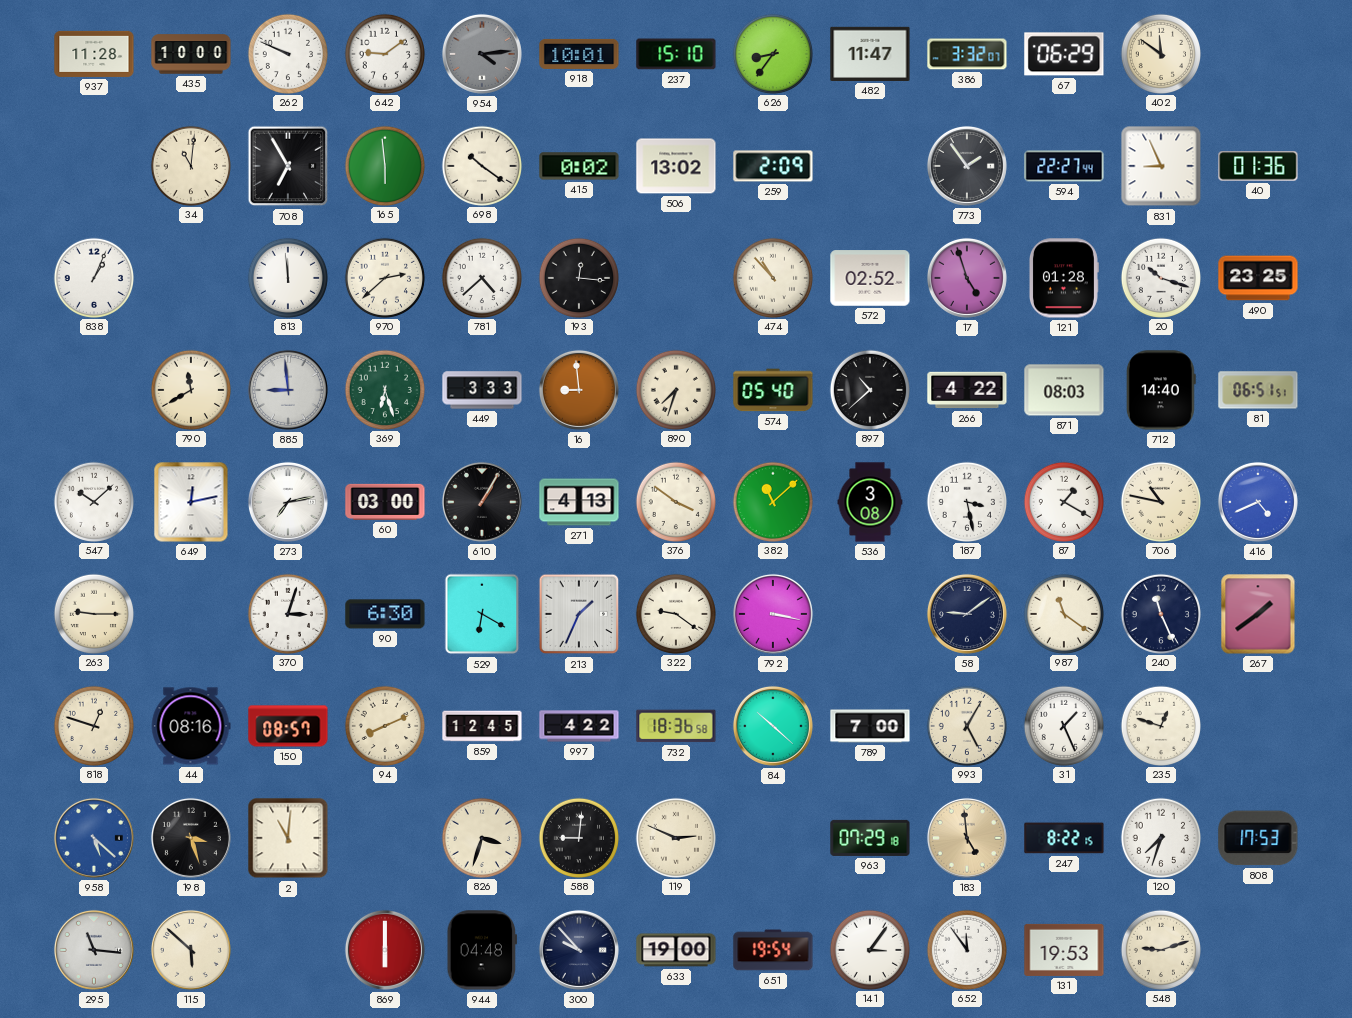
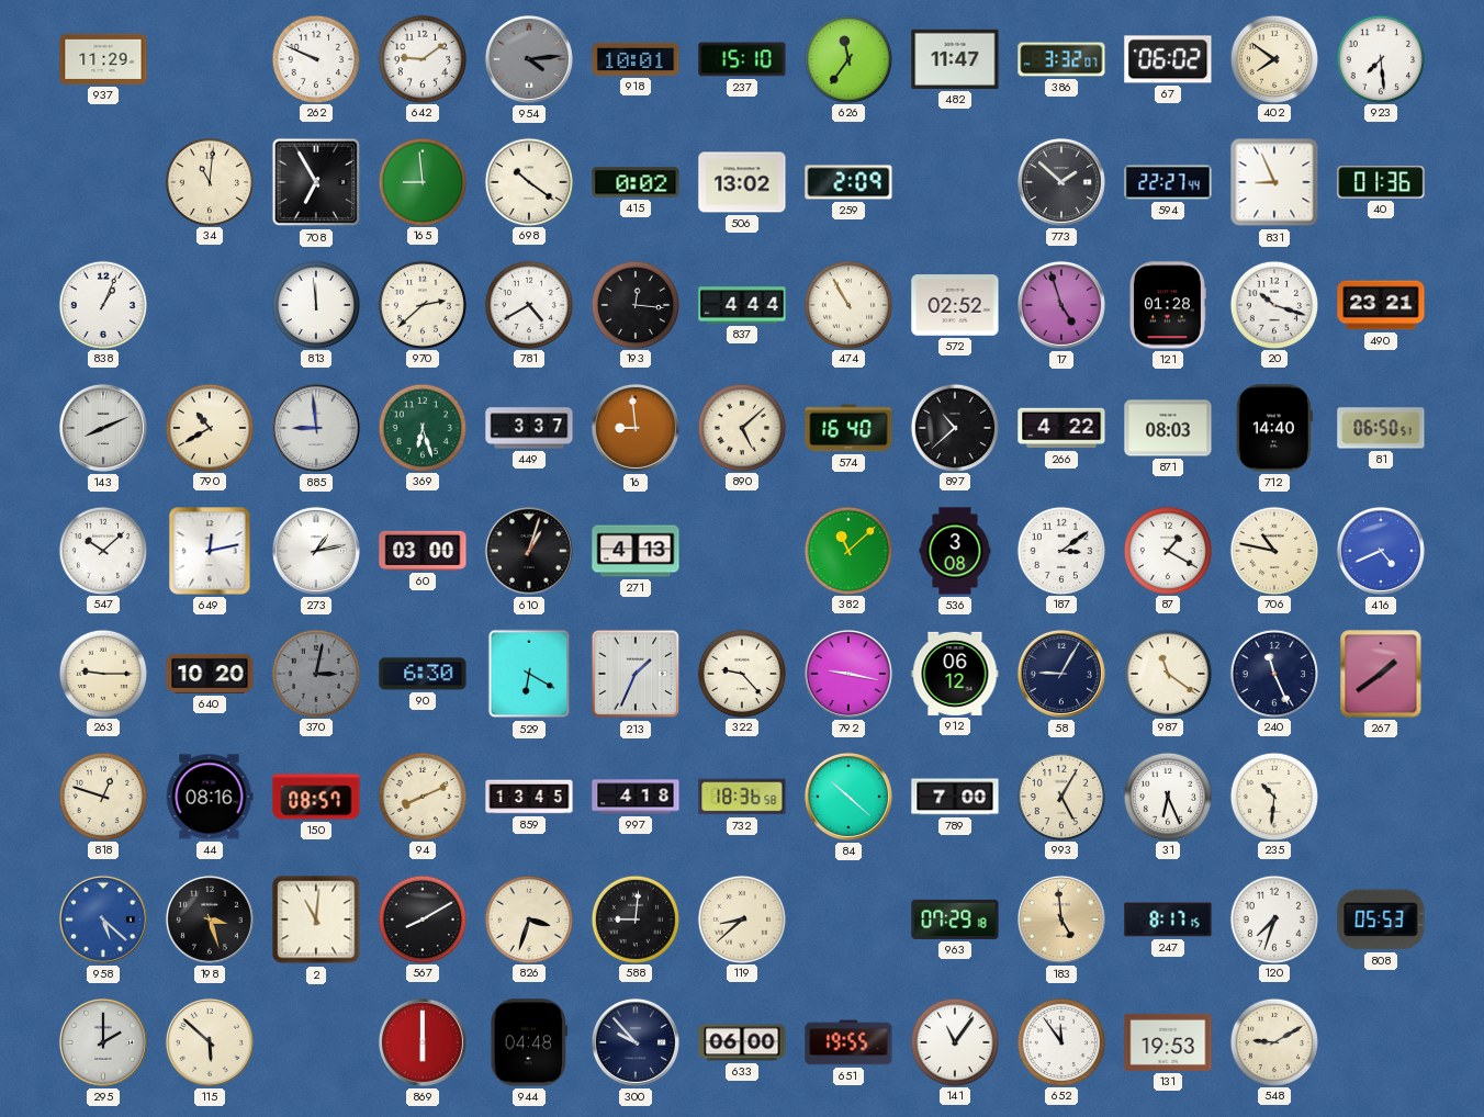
937: 11:28 -> 11:29 (103, 59)
435: 10:00 -> none (191, 54)
626: 8:36 -> 11:36 (847, 58)
67: 06:29 -> 06:02 (1168, 59)
402: 11:51 -> 7:51 (1273, 58)
923: none -> 7:29 (1380, 58)
165: 5:59 -> 8:59 (421, 181)
773: 1:54 -> 1:52 (1061, 182)
781: 4:38 -> 4:40 (528, 304)
837: none -> 4:44 (742, 305)
474: 10:53 -> 10:55 (847, 304)
490: 23:25 -> 23:21 (1381, 305)
143: none -> 8:11 (103, 428)
790: 11:40 -> 10:40 (209, 427)
449: 3:33 -> 3:37 (529, 428)
890: 7:33 -> 5:08 (741, 427)
574: 05:40 -> 16:40 (848, 428)
81: 06:51 -> 06:50 (1381, 428)
273: 7:13 -> 1:13 (316, 551)
610: 1:05 -> 1:03 (529, 551)
376: 3:51 -> none (675, 501)
187: 3:28 -> 3:09 (1060, 550)
640: none -> 10:20 (210, 674)
370: 3:03 -> 3:02 (315, 673)
370 dial: white -> grey (315, 673)
322: 9:21 -> 9:23 (741, 673)
792: 3:17 -> 9:17 (848, 674)
912: none -> 06:12 (955, 674)
58: 9:09 -> 9:05 (1061, 674)
859: 12:45 -> 13:45 (529, 797)
997: 4:22 -> 4:18 (636, 797)
31: 1:26 -> 6:26 (1167, 796)
235: 12:48 -> 10:31 (1273, 796)
567: none -> 8:10 (421, 918)
119: 2:49 -> 8:38 (741, 918)
247: 8:22 -> 8:17 (1168, 919)
808: 17:53 -> 05:53 (1381, 919)
295: 11:16 -> 2:00 (103, 1042)
633: 19:00 -> 06:00 (742, 1042)
651: 19:54 -> 19:55 (848, 1042)
141: 3:06 -> 11:06 (954, 1041)
548: 9:12 -> 9:10 (1273, 1041)
